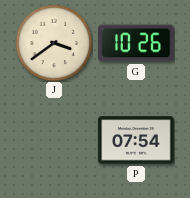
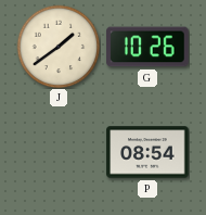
J: 3:39 -> 1:39 (59, 47)
P: 07:54 -> 08:54 (147, 152)
